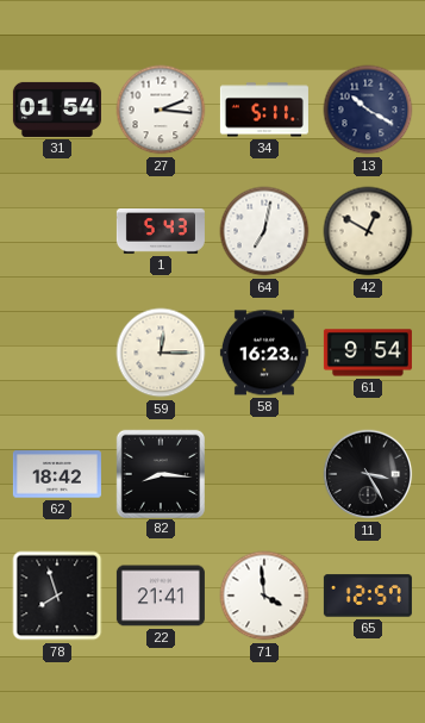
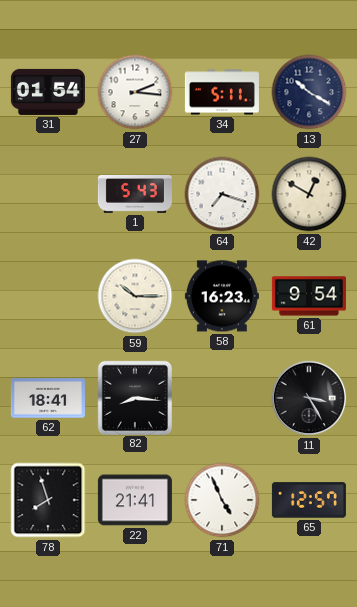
64: 7:02 -> 7:18 (222, 194)
59: 12:15 -> 10:15 (135, 296)
62: 18:42 -> 18:41 (48, 398)
71: 3:59 -> 4:56 (222, 500)
